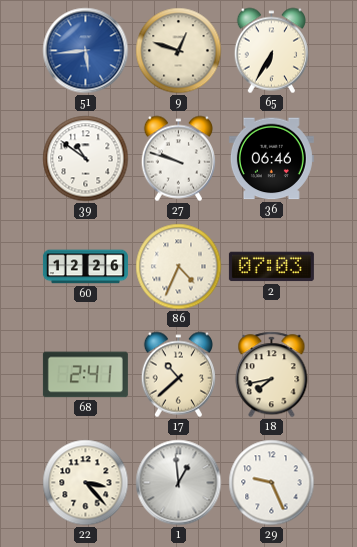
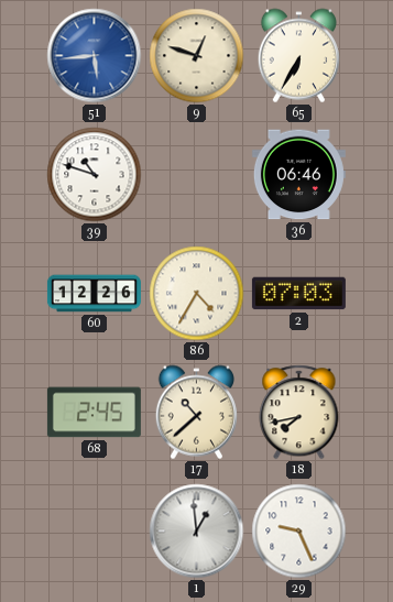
39: 10:51 -> 10:48 (95, 175)
27: 9:48 -> none (178, 159)
86: 4:34 -> 4:35 (197, 294)
68: 2:41 -> 2:45 (94, 413)
22: 3:23 -> none (86, 483)
